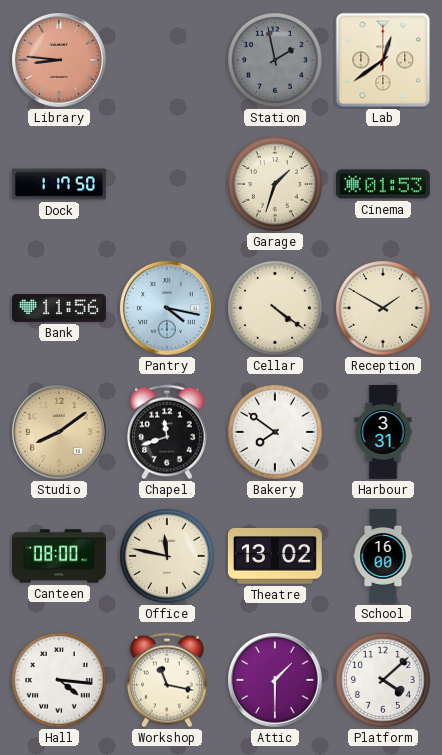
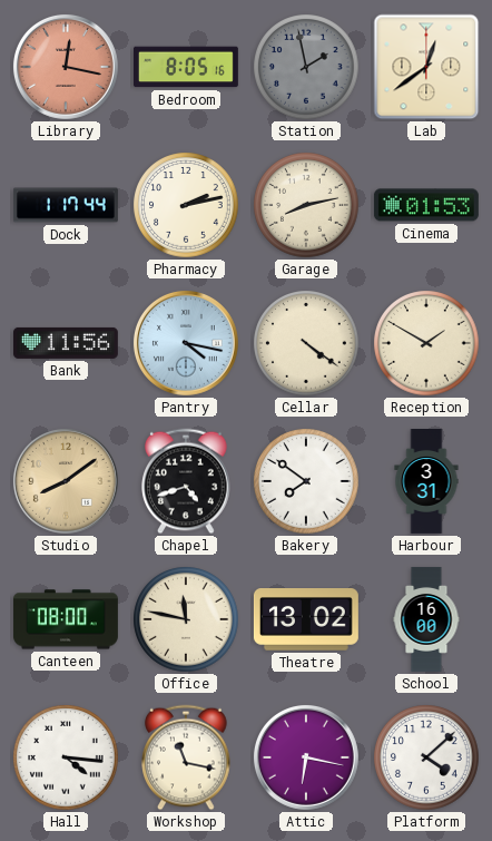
Library: 8:46 -> 12:17 (66, 67)
Bedroom: none -> 8:05 (186, 67)
Dock: 1:17:50 -> 1:17:44 (66, 205)
Pharmacy: none -> 2:13 (186, 205)
Garage: 1:33 -> 8:13 (306, 205)
Chapel: 11:42 -> 4:42 (186, 481)
Attic: 1:30 -> 6:17 (306, 757)
